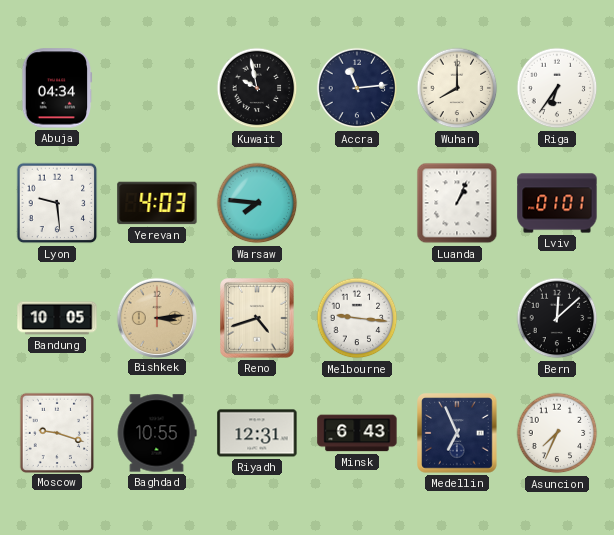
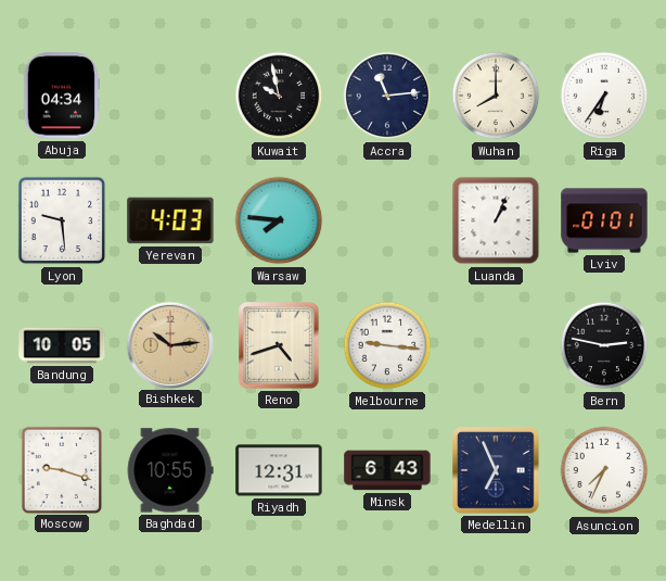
Bishkek: 3:14 -> 10:14 (169, 344)
Bern: 12:08 -> 2:47 (604, 345)
